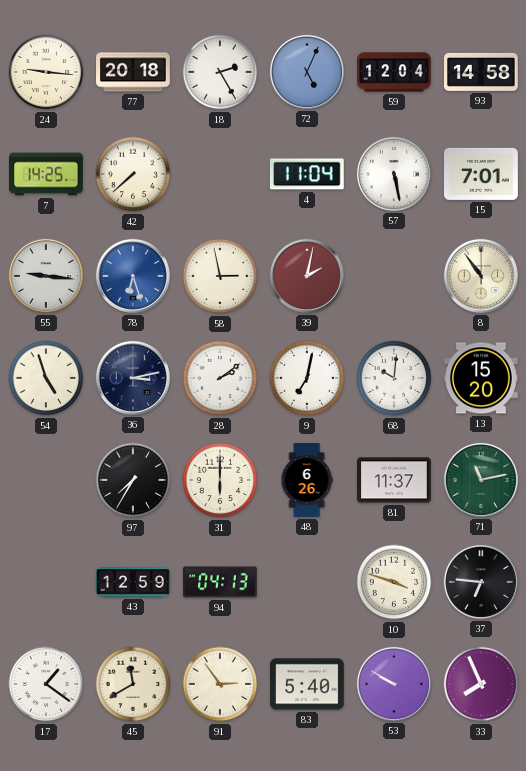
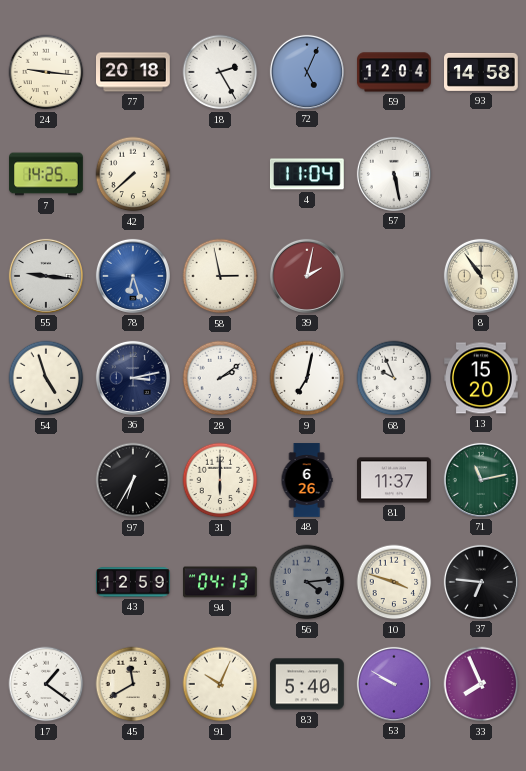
15: 7:01 -> none (482, 174)
68: 10:01 -> 9:56 (394, 378)
97: 7:35 -> 6:35 (133, 480)
56: none -> 4:14 (307, 582)
91: 2:54 -> 10:04 (220, 684)
